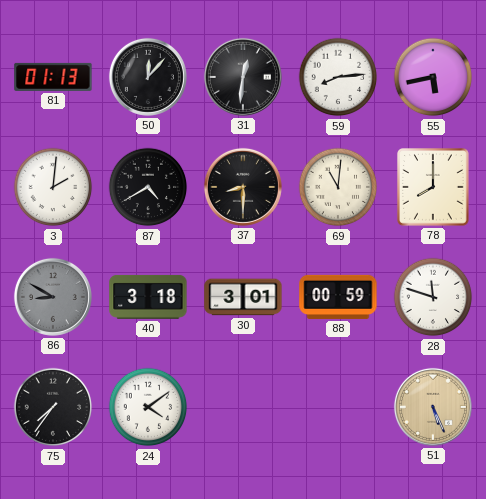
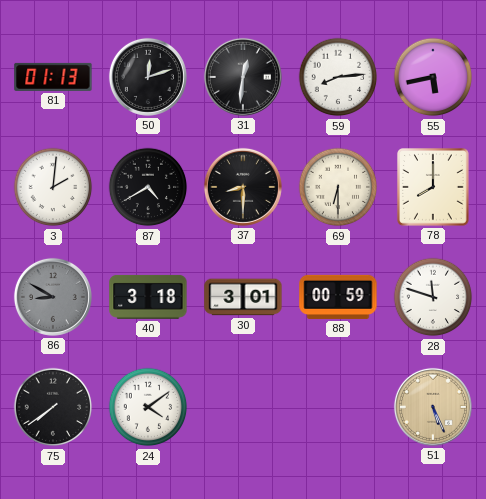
50: 12:07 -> 12:12 (148, 77)
69: 11:01 -> 6:30 (338, 187)
75: 7:36 -> 7:39 (53, 407)
